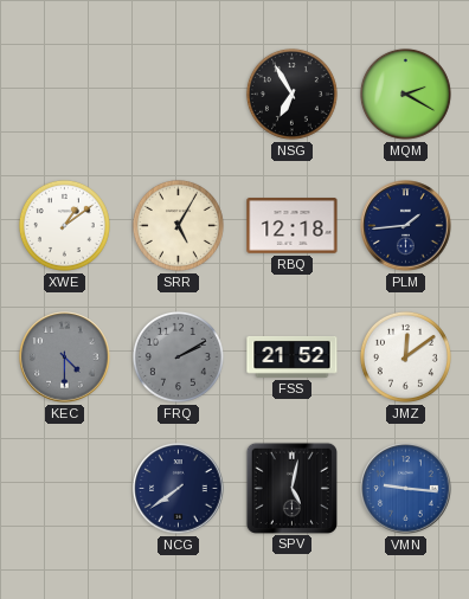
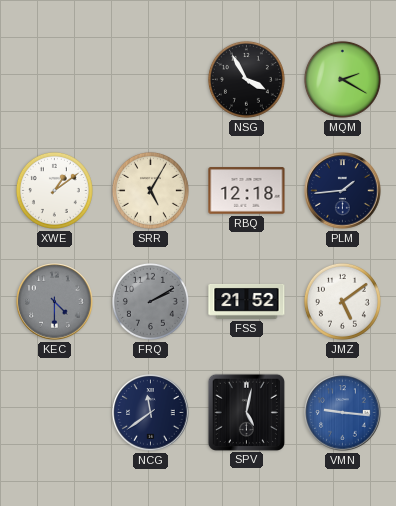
NSG: 6:55 -> 3:55 (246, 79)
JMZ: 12:09 -> 5:09 (342, 301)
NCG: 7:39 -> 11:39 (151, 413)
